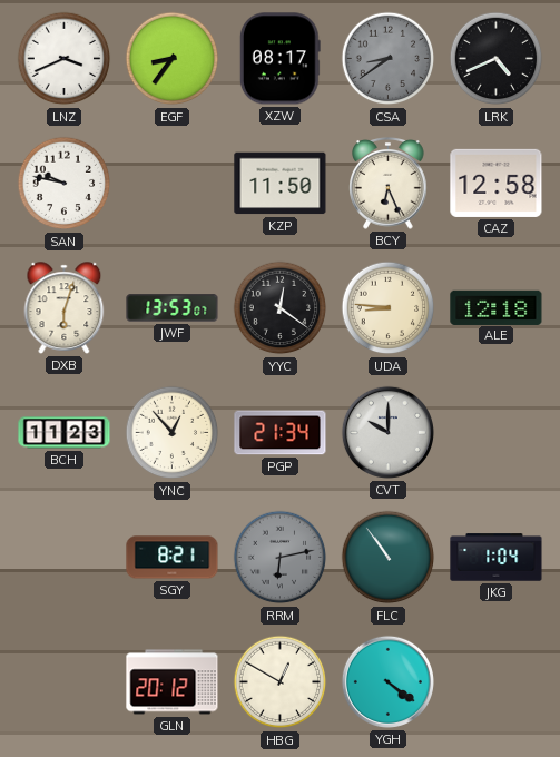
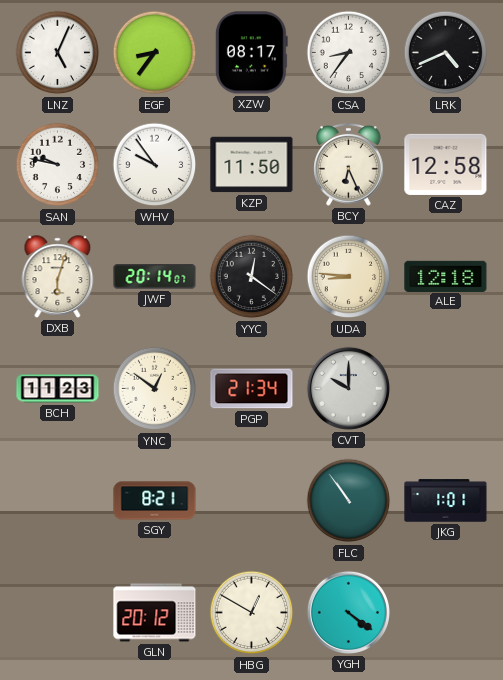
LNZ: 3:41 -> 5:04 (58, 53)
CSA: 8:39 -> 8:36 (349, 53)
CSA dial: grey -> white (349, 53)
WHV: none -> 9:54 (155, 165)
JWF: 13:53 -> 20:14 (155, 277)
YNC: 12:53 -> 12:51 (155, 389)
RRM: 6:13 -> none (281, 558)
JKG: 1:04 -> 1:01 (446, 501)
